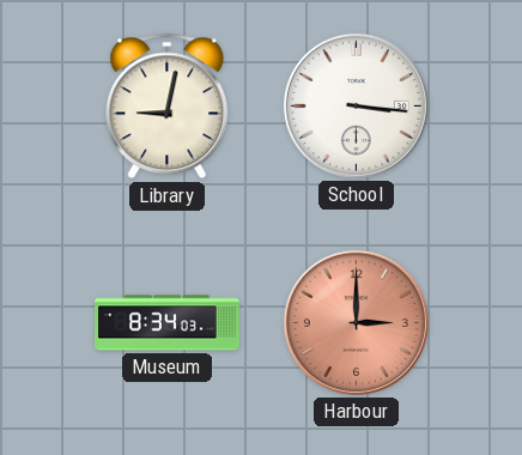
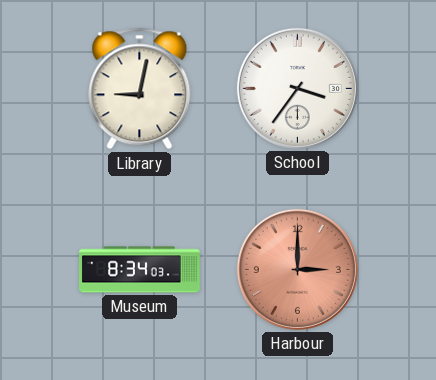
School: 3:16 -> 3:36 (297, 88)
